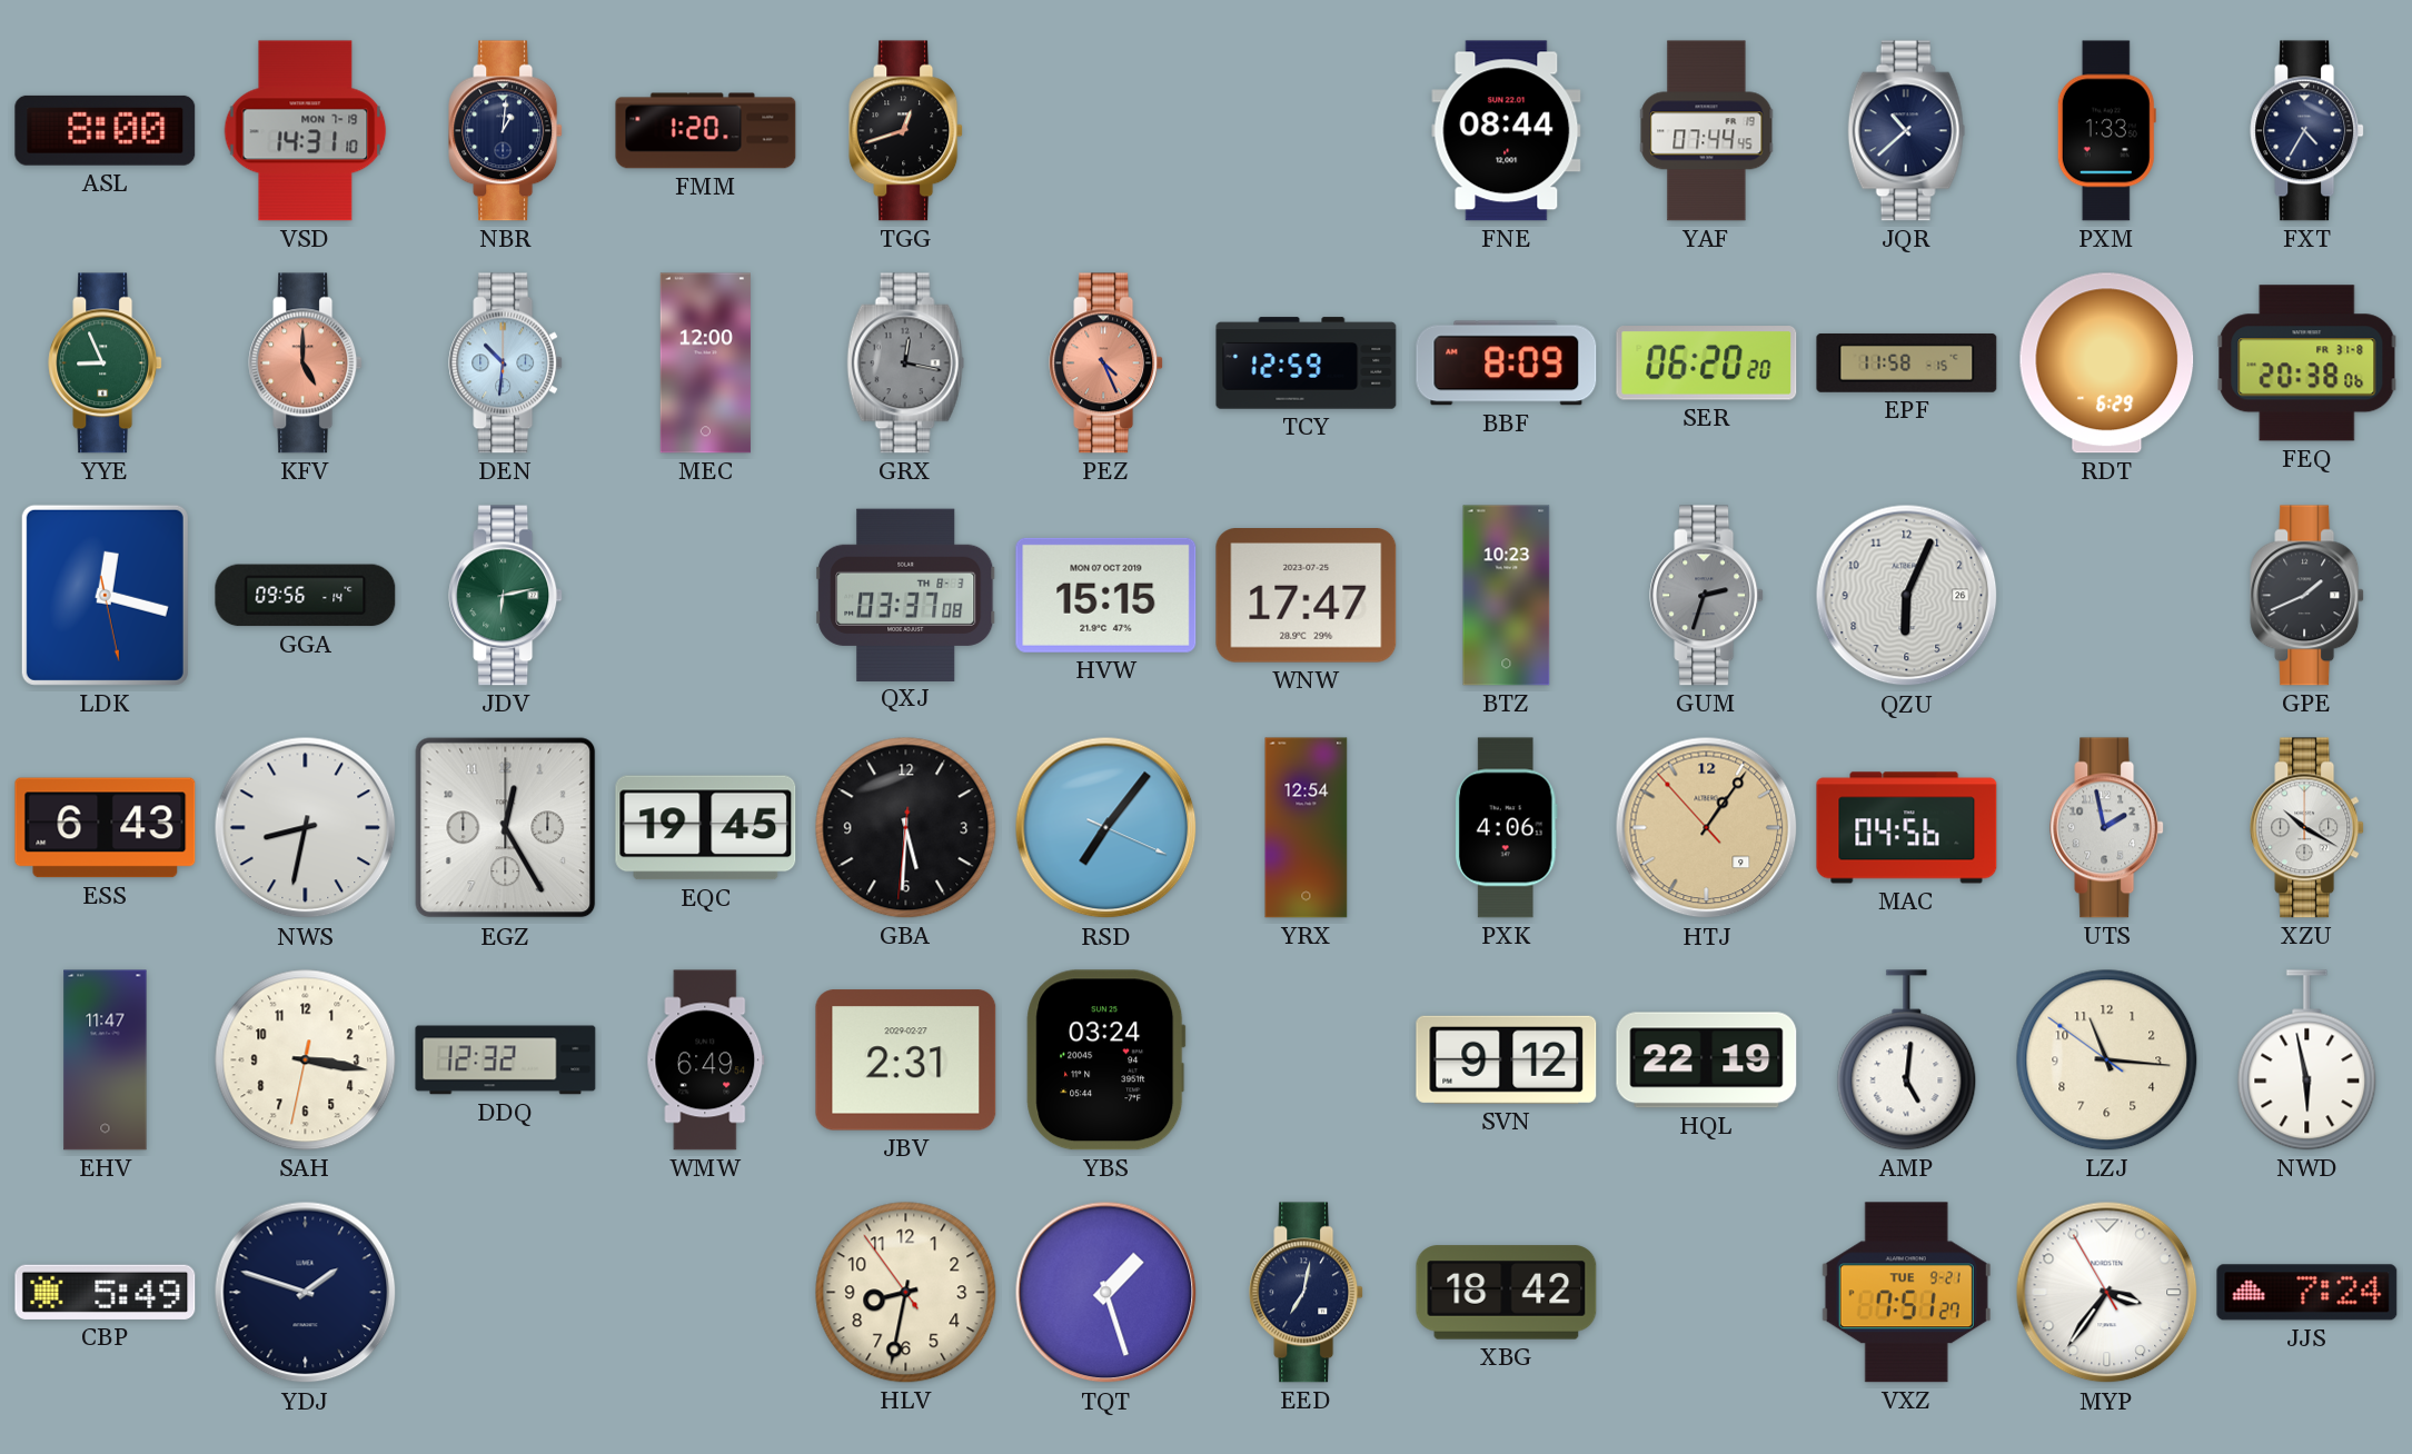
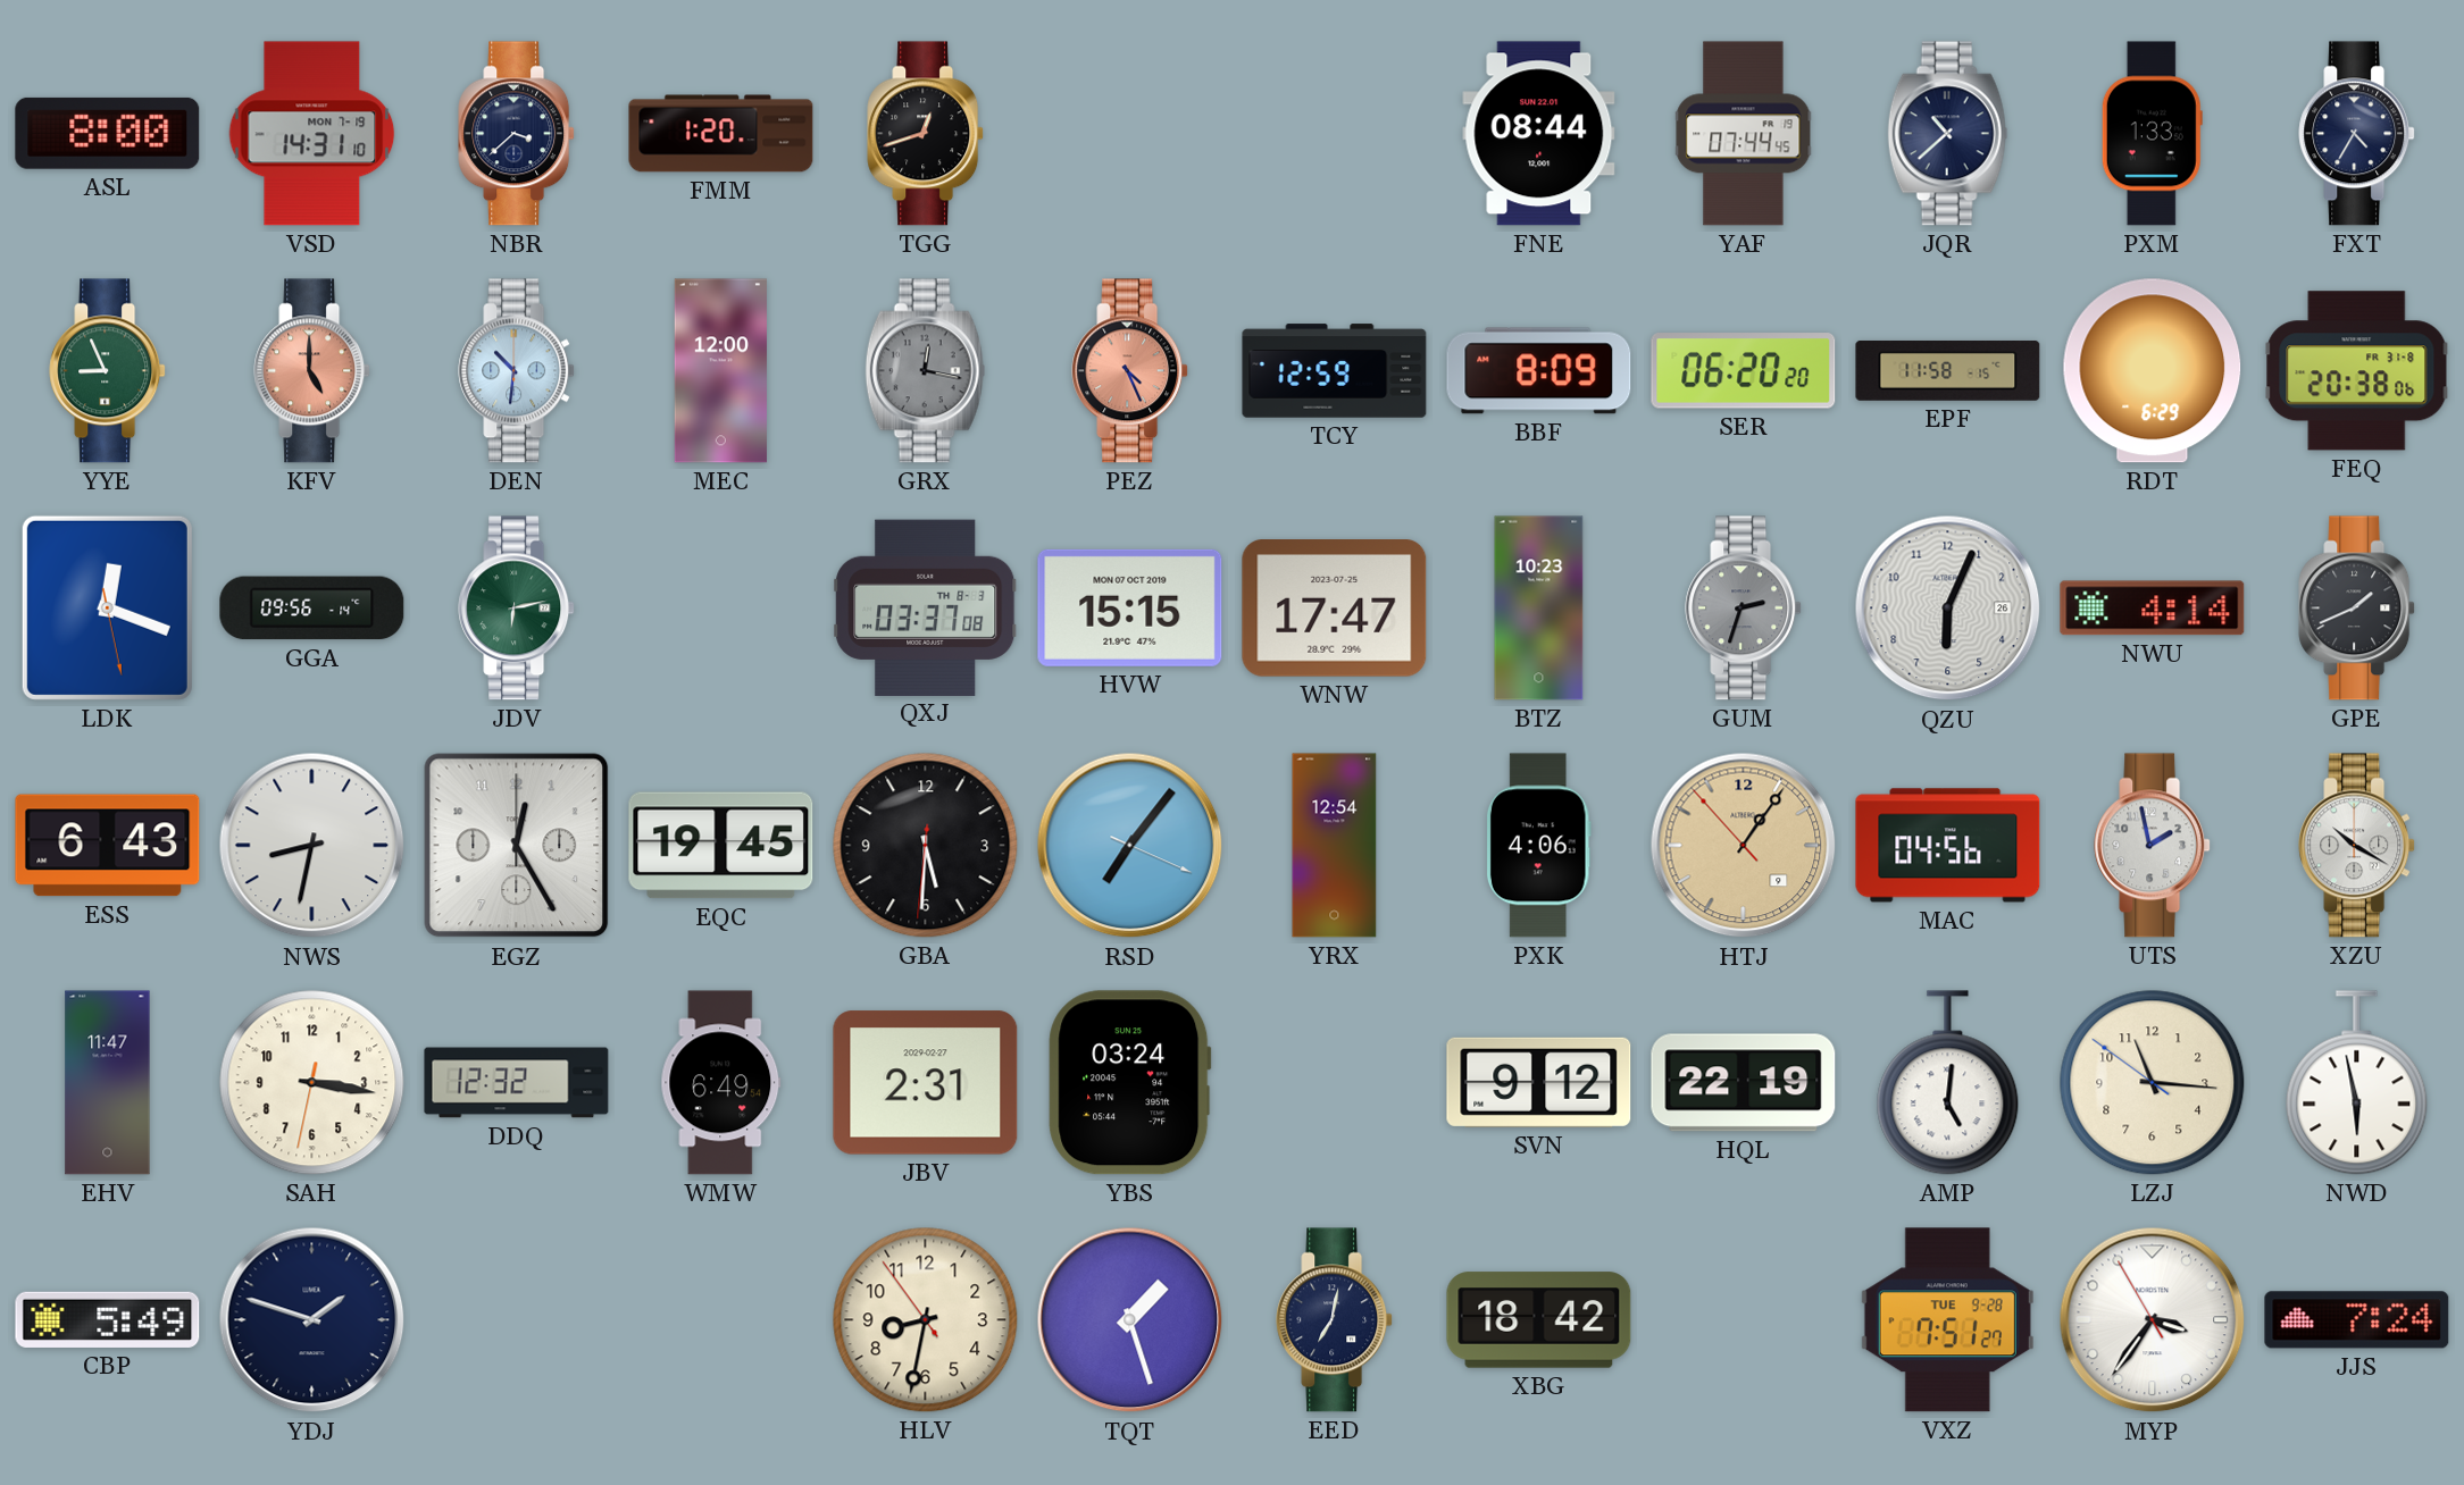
NBR: 1:01 -> 3:38 (517, 134)
LDK: 12:17 -> 12:18 (107, 607)
NWU: none -> 4:14 (2153, 609)
VXZ date: TUE 9-21 -> TUE 9-28 (1947, 1320)
